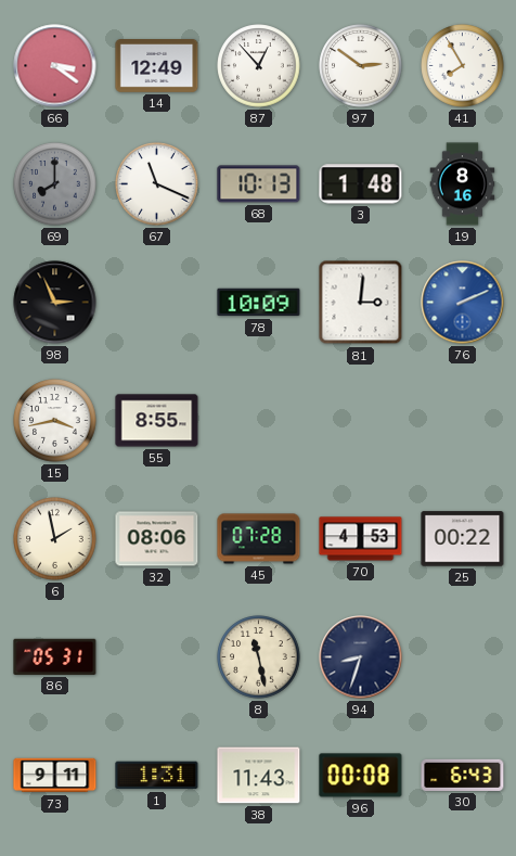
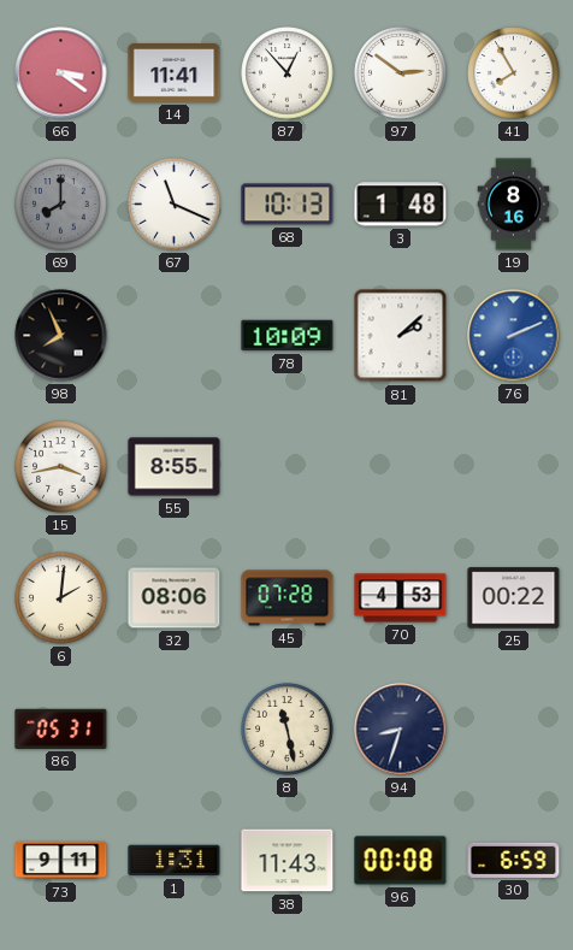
14: 12:49 -> 11:41 (175, 73)
98: 2:56 -> 7:56 (61, 336)
81: 3:01 -> 2:08 (401, 336)
6: 1:58 -> 2:01 (61, 598)
30: 6:43 -> 6:59 (514, 860)
